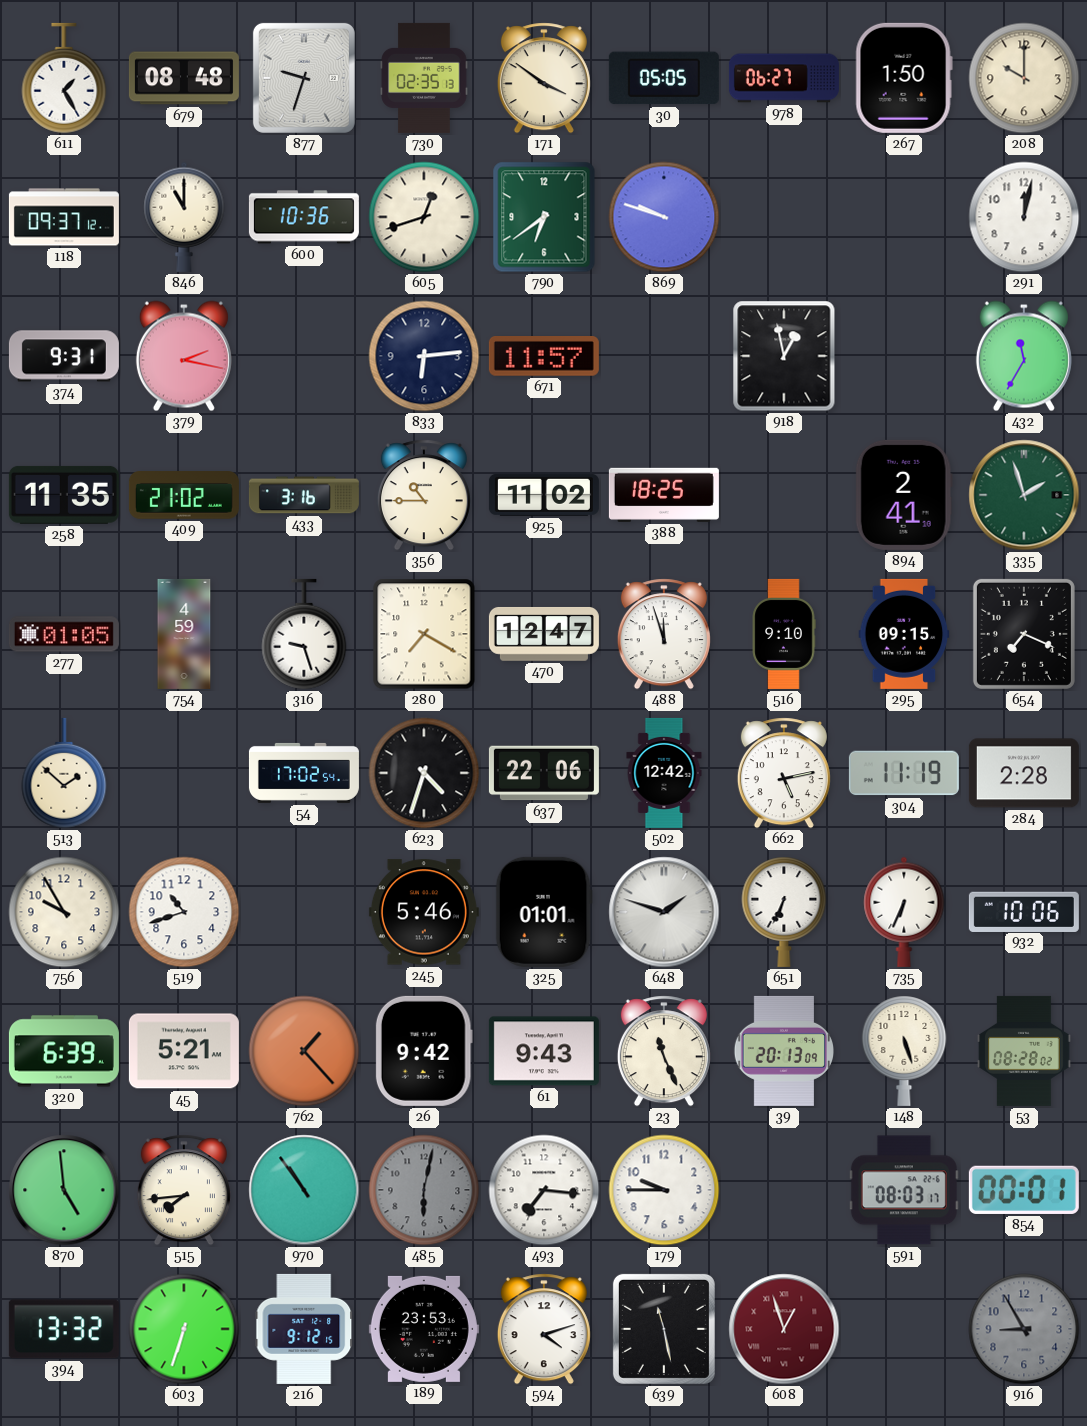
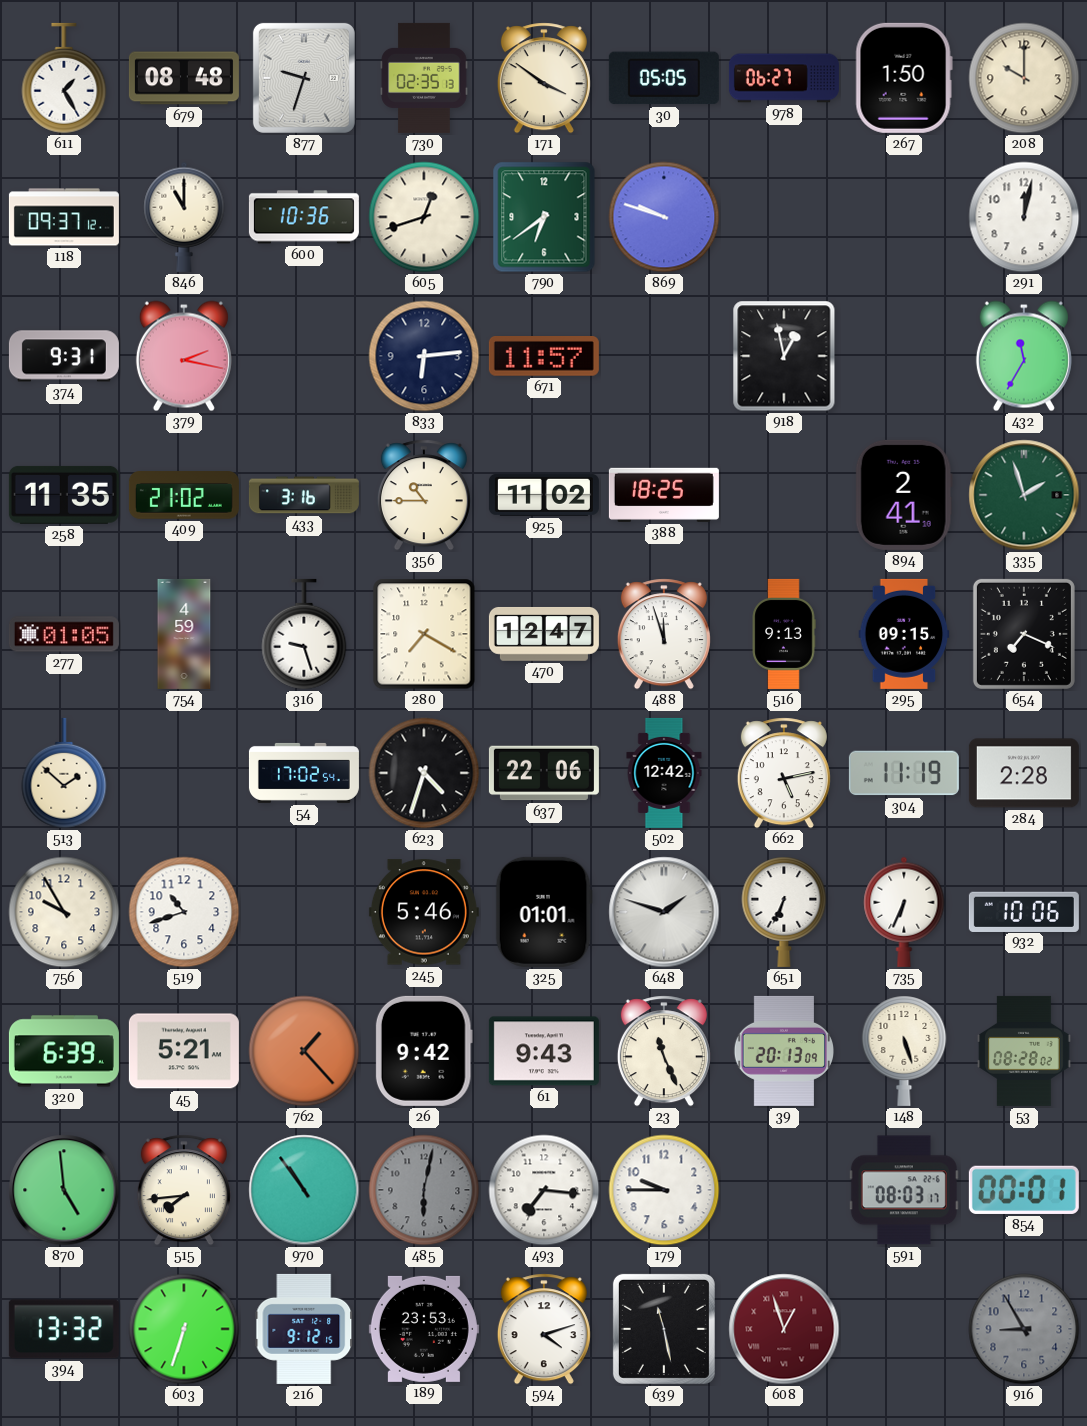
516: 9:10 -> 9:13 (784, 634)
